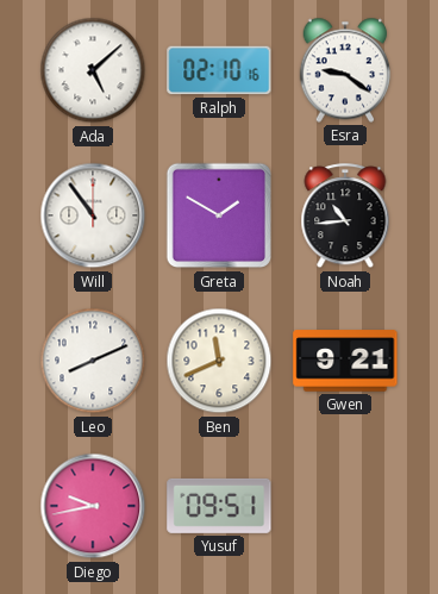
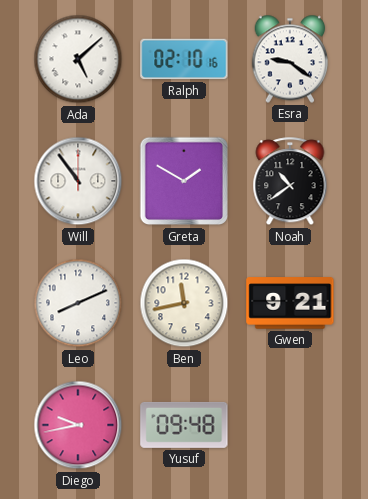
Noah: 10:44 -> 10:39 (290, 182)
Ben: 11:41 -> 11:43 (184, 303)
Yusuf: 09:51 -> 09:48 (184, 425)
